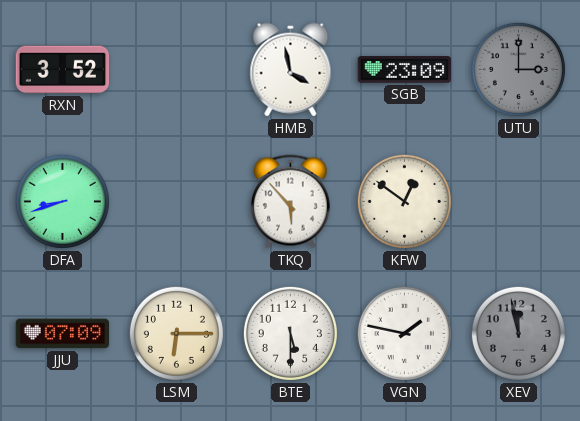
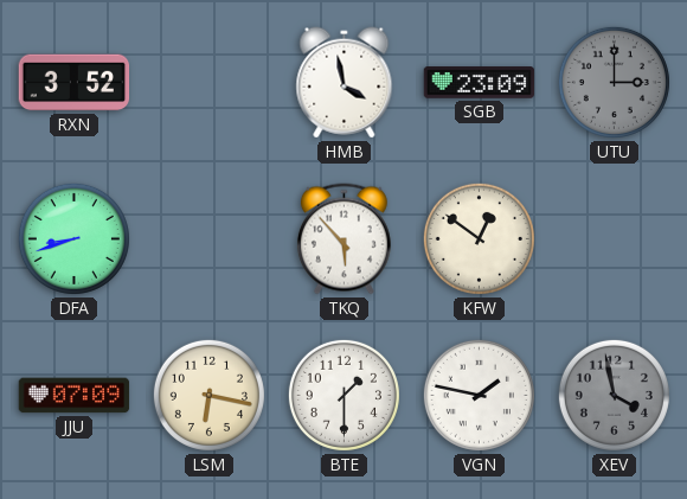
LSM: 6:15 -> 6:17 (208, 395)
BTE: 5:30 -> 1:30 (343, 395)
XEV: 11:58 -> 3:58 (614, 395)
